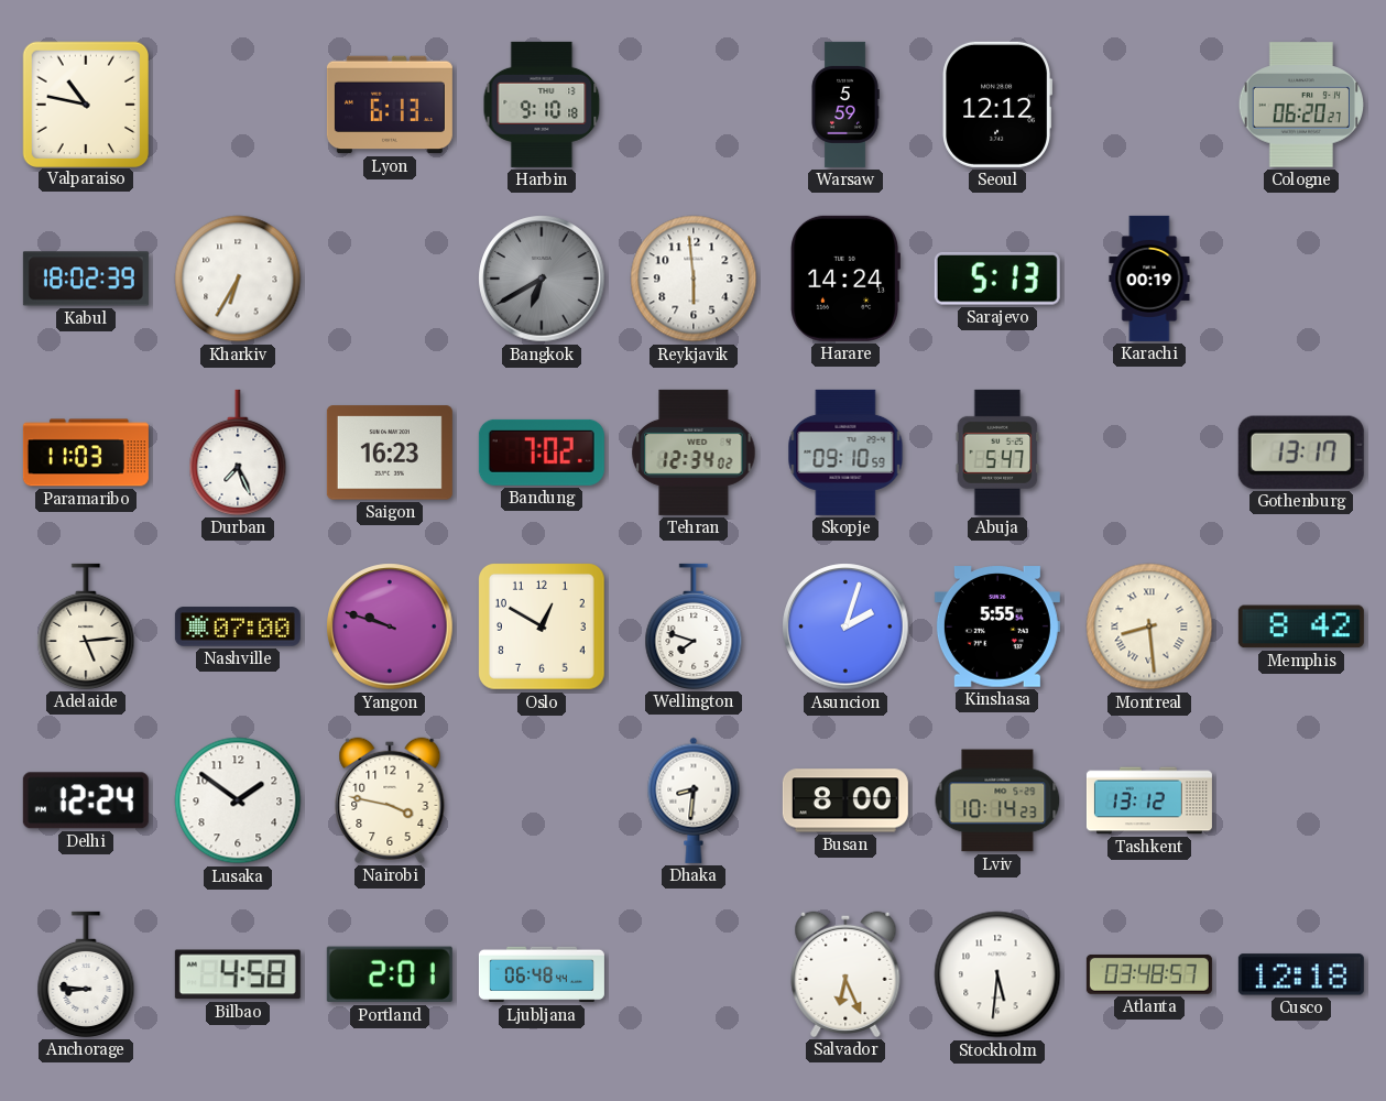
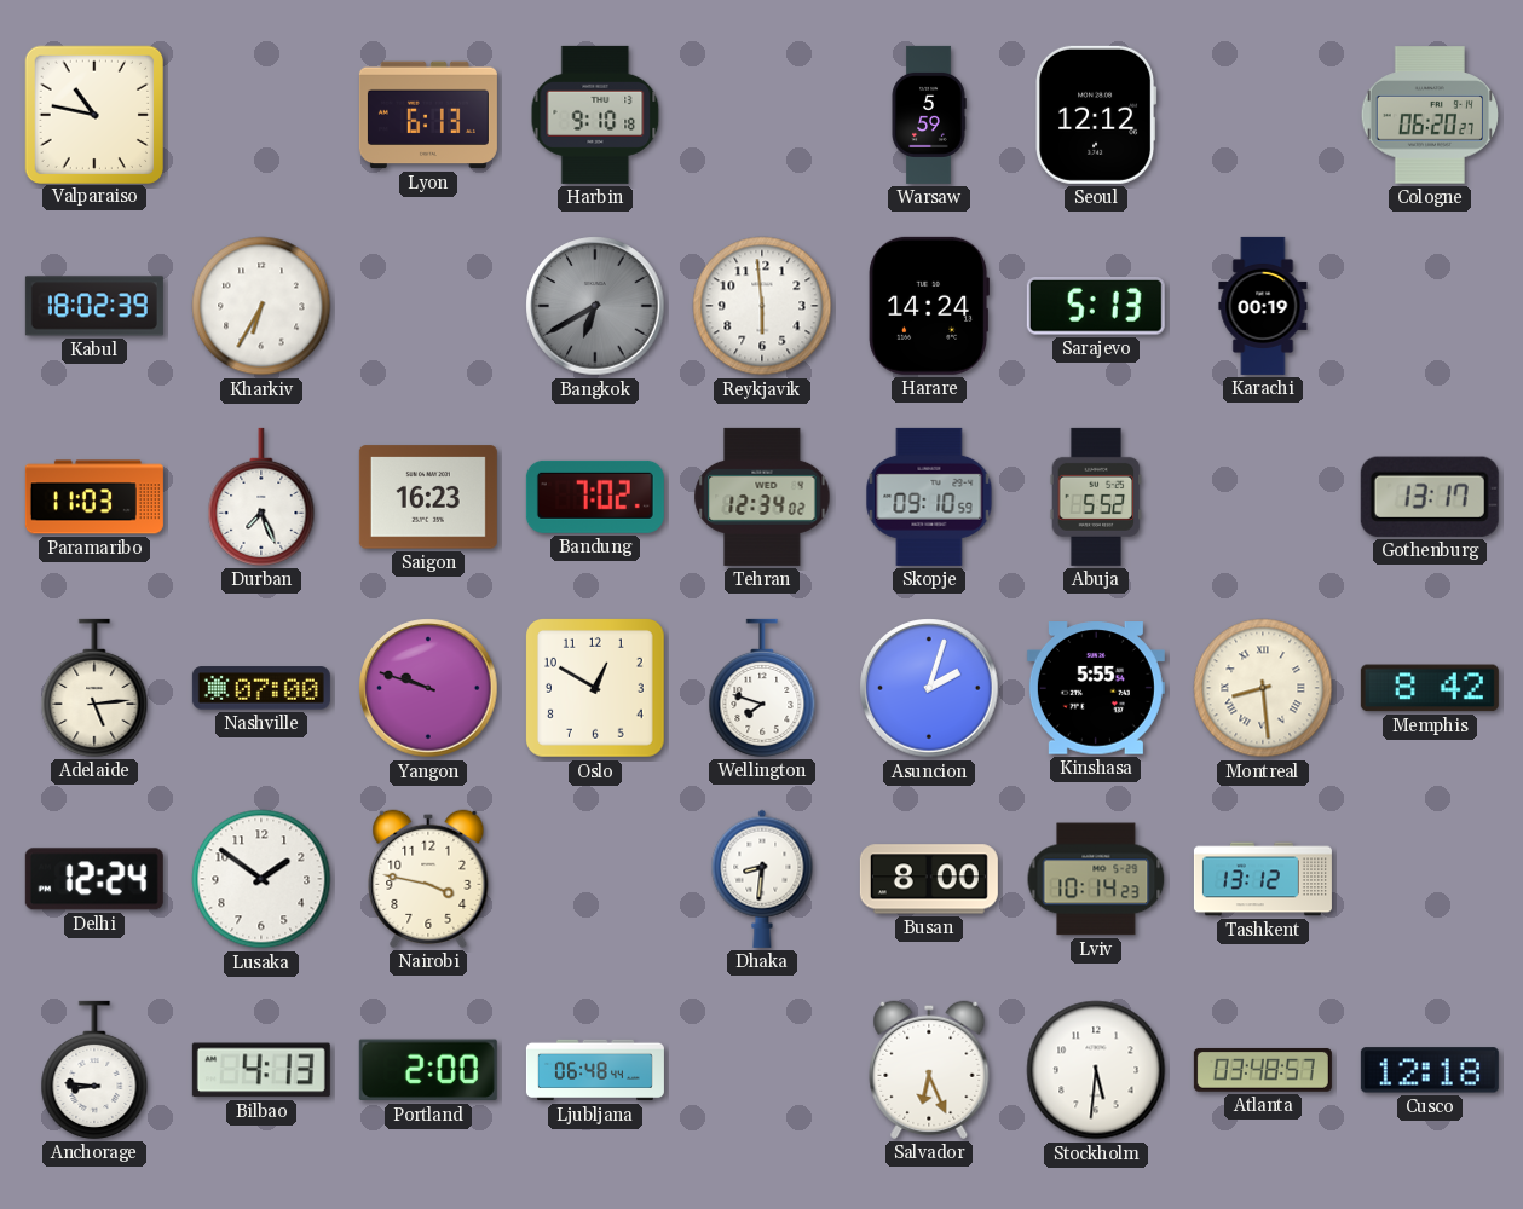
Abuja: 5:47 -> 5:52 (1096, 497)
Bilbao: 4:58 -> 4:13 (261, 1070)
Portland: 2:01 -> 2:00 (428, 1070)
